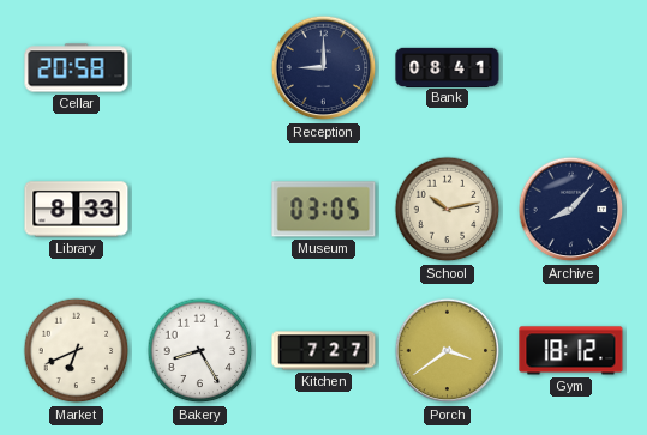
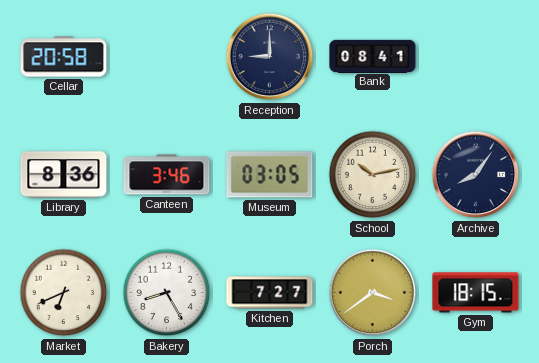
Library: 8:33 -> 8:36 (64, 175)
Canteen: none -> 3:46 (167, 175)
Archive: 8:07 -> 8:06 (476, 175)
Gym: 18:12 -> 18:15 (476, 293)
